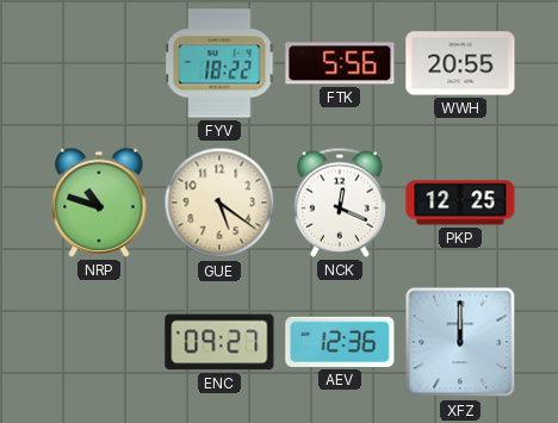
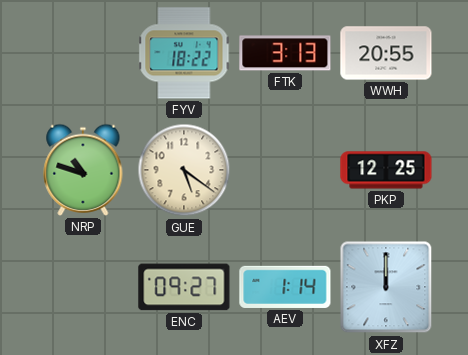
FTK: 5:56 -> 3:13 (285, 53)
NCK: 12:19 -> none (340, 203)
AEV: 12:36 -> 1:14 (285, 287)
